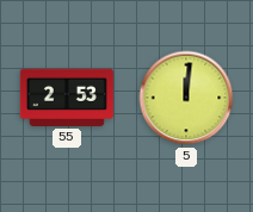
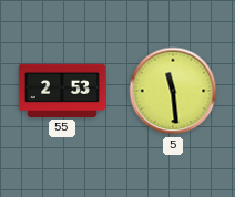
5: 12:01 -> 11:29 (173, 91)
